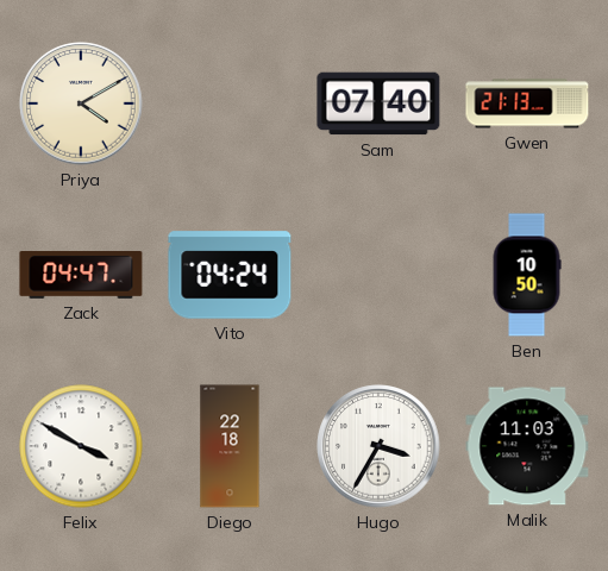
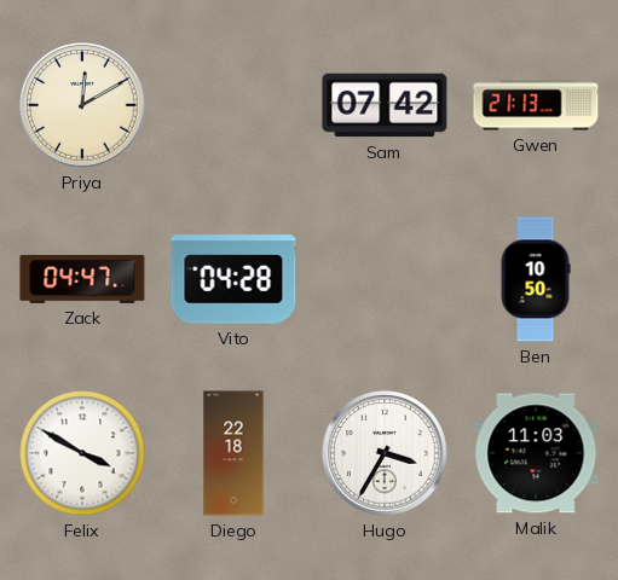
Priya: 4:10 -> 12:10 (82, 105)
Sam: 07:40 -> 07:42 (385, 105)
Vito: 04:24 -> 04:28 (233, 279)
